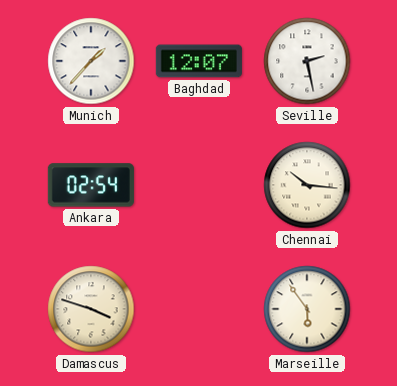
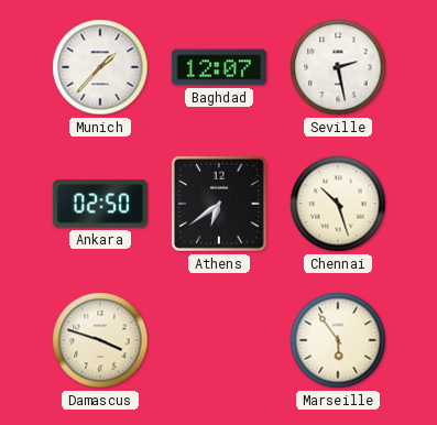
Ankara: 02:54 -> 02:50 (100, 204)
Athens: none -> 6:39 (219, 204)
Chennai: 10:16 -> 10:27 (338, 204)
